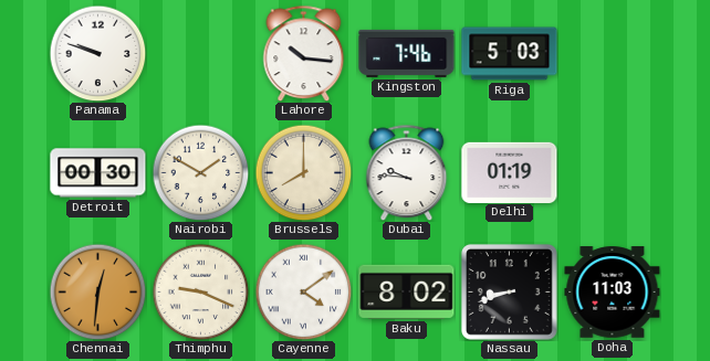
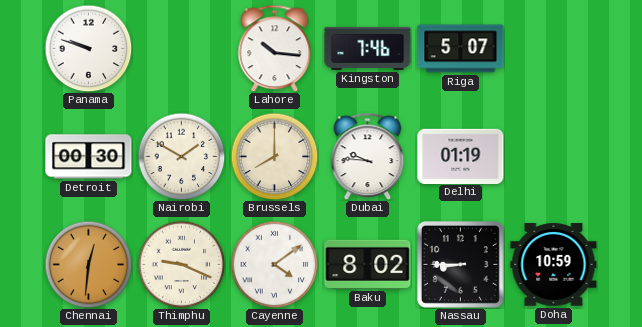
Riga: 5:03 -> 5:07 (461, 49)
Nassau: 8:42 -> 8:45 (460, 264)
Doha: 11:03 -> 10:59 (554, 265)
